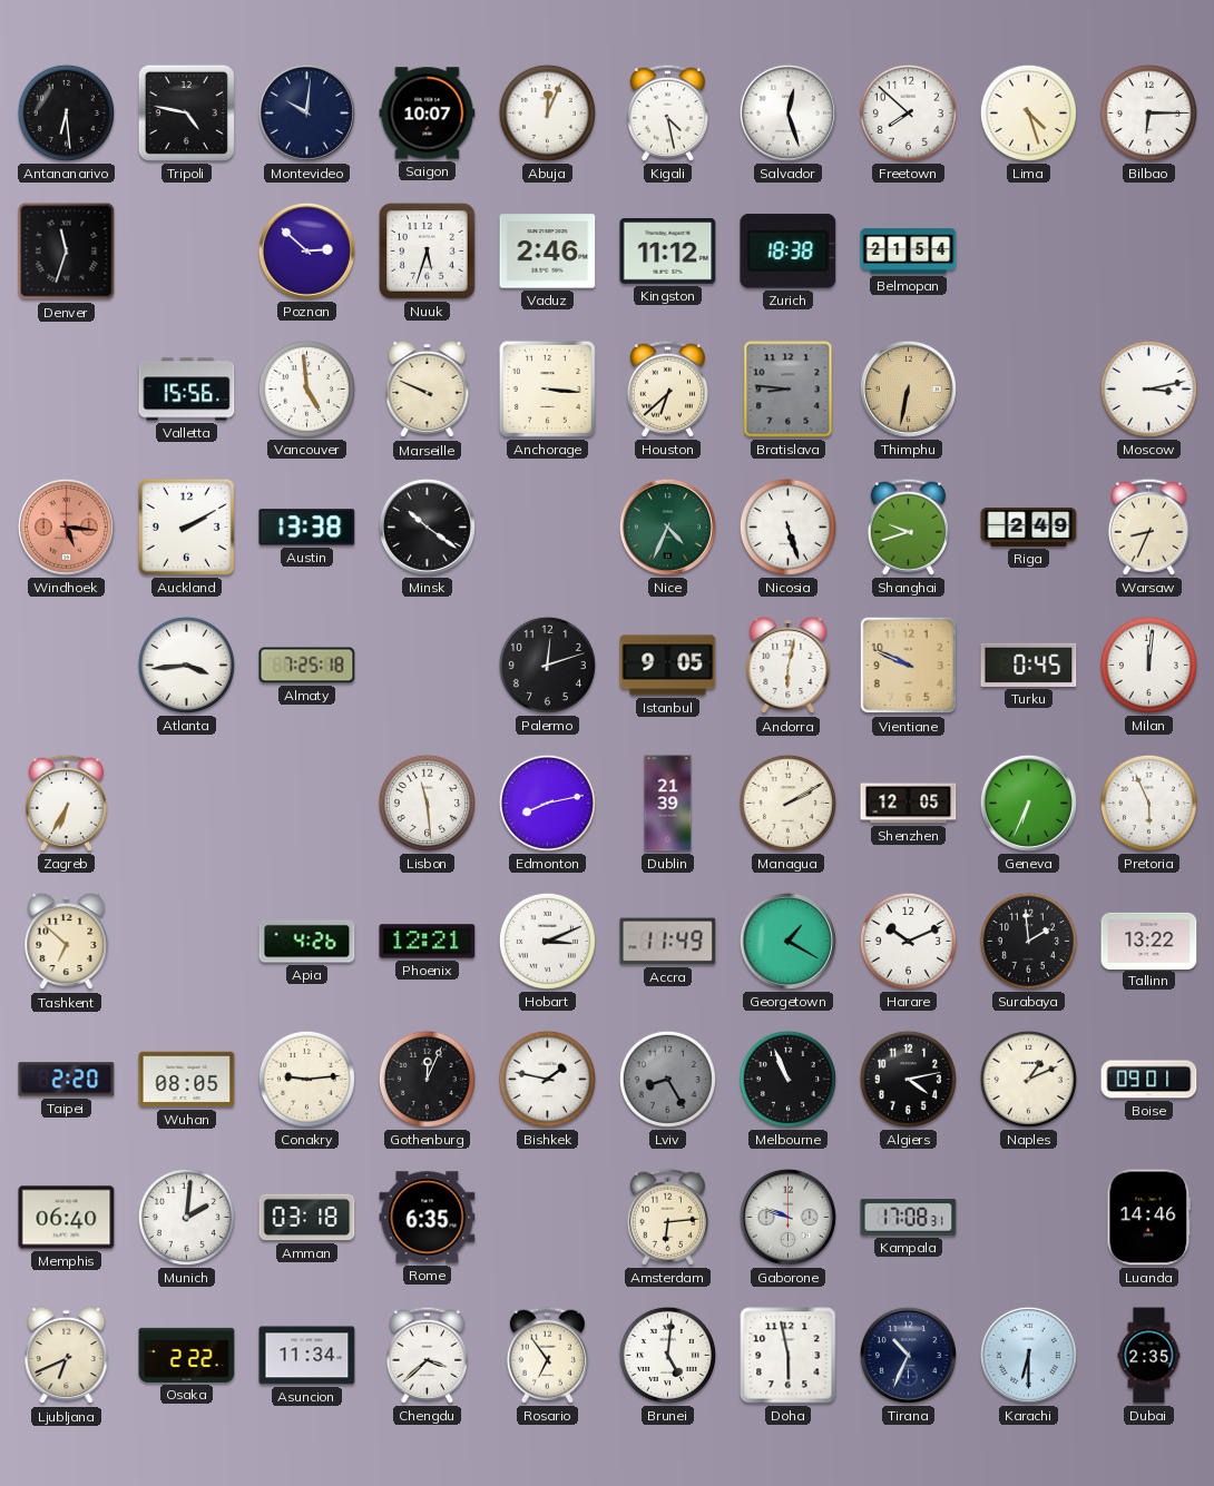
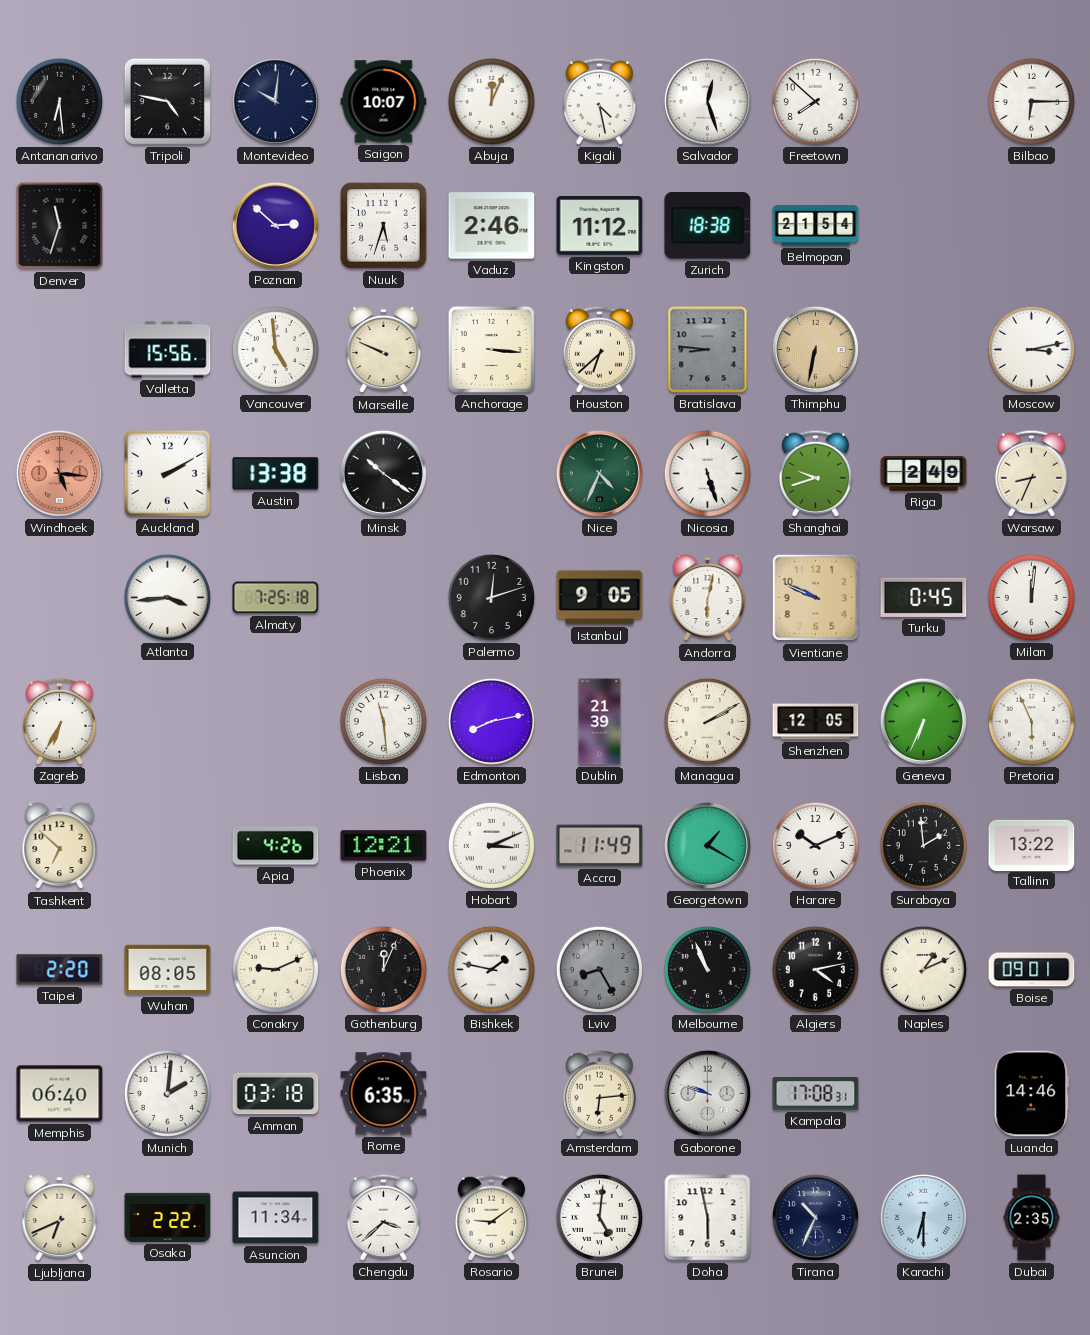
Lima: 4:27 -> none (1028, 112)
Conakry: 9:14 -> 9:11 (275, 969)
Rosario: 6:54 -> 9:09 (491, 1217)
